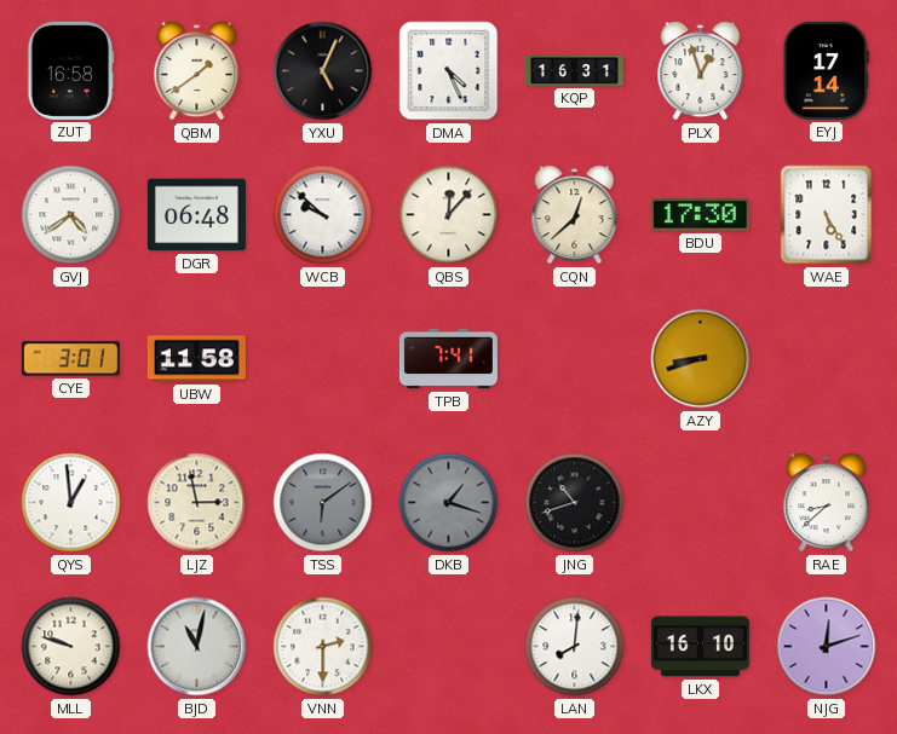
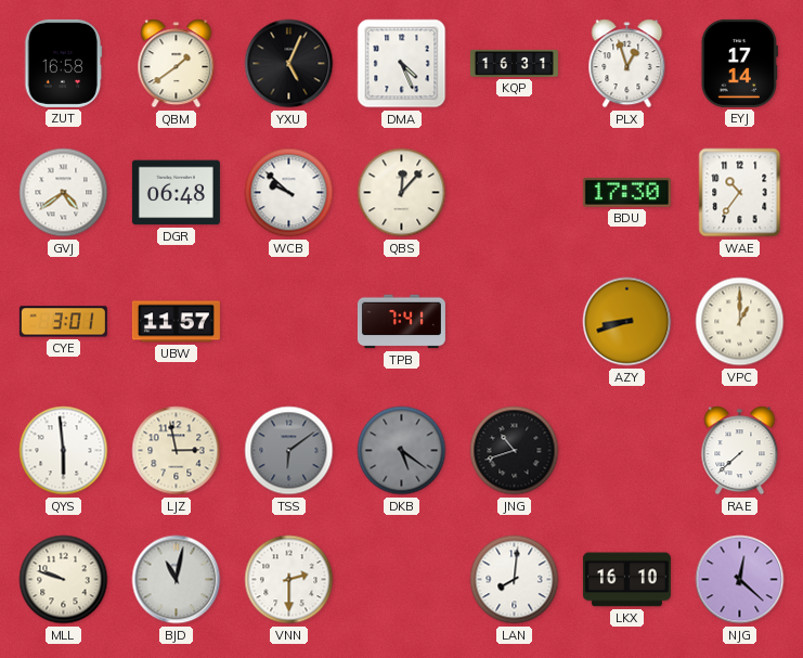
CQN: 12:38 -> none (575, 215)
WAE: 5:25 -> 10:36 (740, 193)
UBW: 11:58 -> 11:57 (176, 322)
VPC: none -> 1:00 (740, 322)
QYS: 12:59 -> 5:59 (64, 451)
DKB: 1:18 -> 5:21 (402, 451)
RAE: 8:38 -> 7:38 (740, 451)
NJG: 12:12 -> 12:22 (740, 580)
